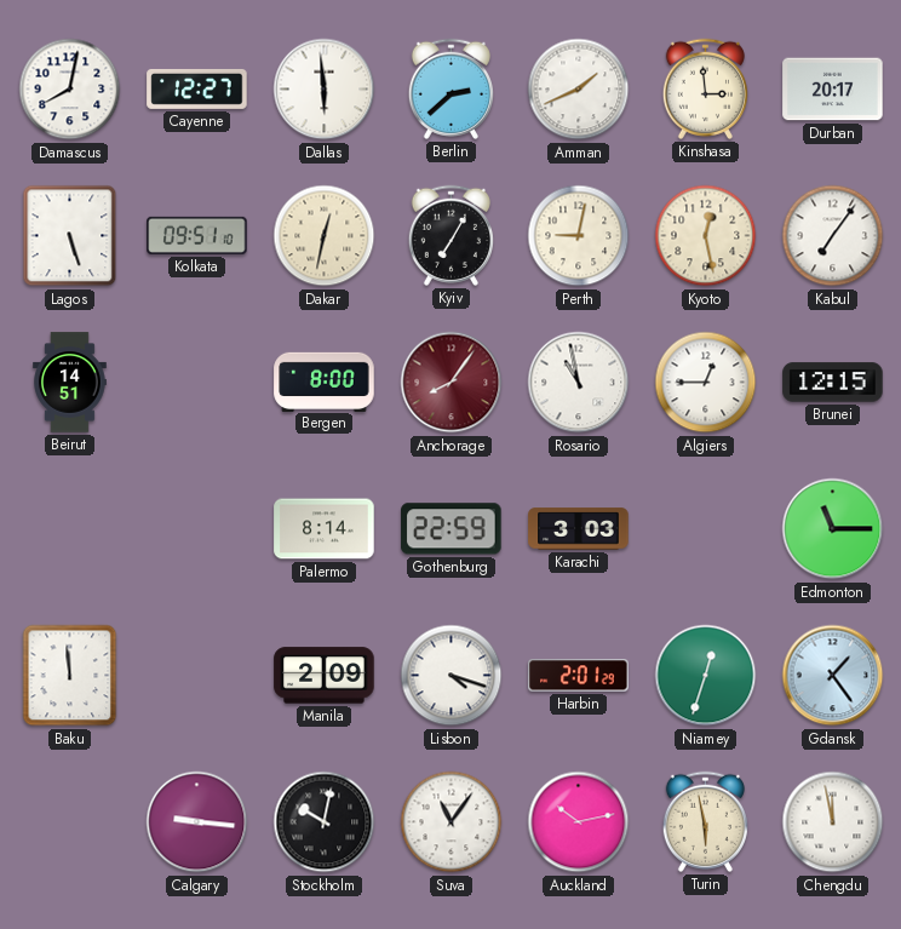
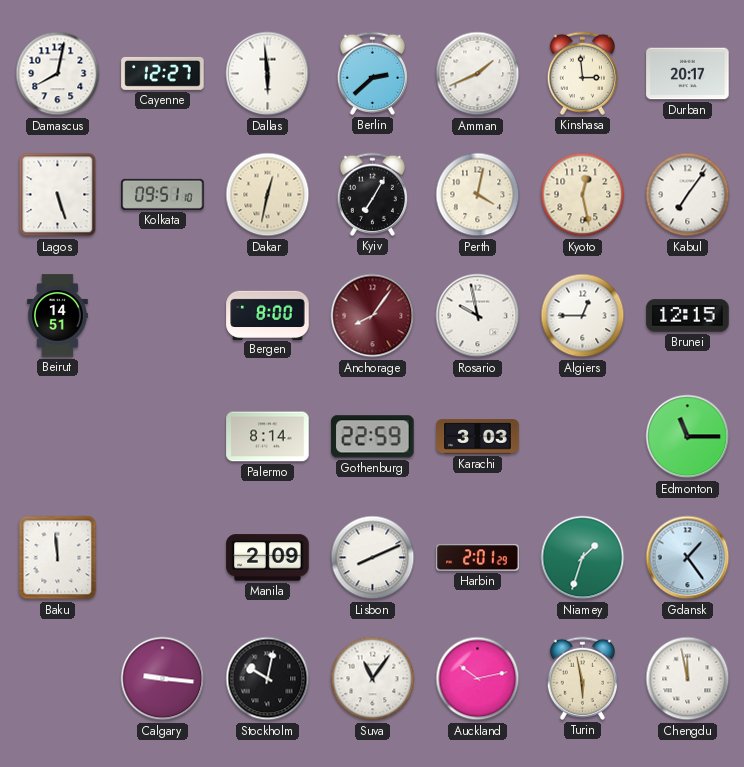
Perth: 9:02 -> 4:02 (478, 195)
Rosario: 10:58 -> 9:58 (478, 316)
Lisbon: 4:18 -> 8:11 (373, 558)
Niamey: 12:33 -> 1:33 (583, 558)
